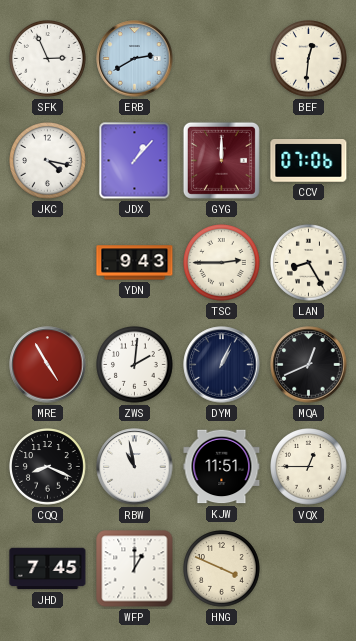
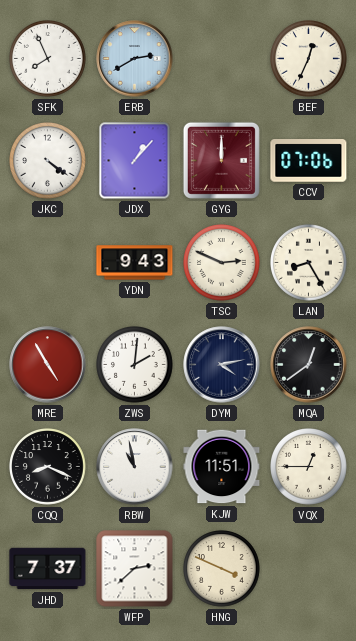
SFK: 2:56 -> 7:56 (48, 59)
BEF: 12:31 -> 12:34 (309, 59)
JKC: 4:17 -> 4:21 (48, 161)
TSC: 2:45 -> 2:49 (222, 263)
DYM: 1:04 -> 4:13 (222, 365)
MQA: 12:41 -> 12:39 (309, 365)
JHD: 7:45 -> 7:37 (48, 569)
WFP: 1:00 -> 2:38 (135, 569)
